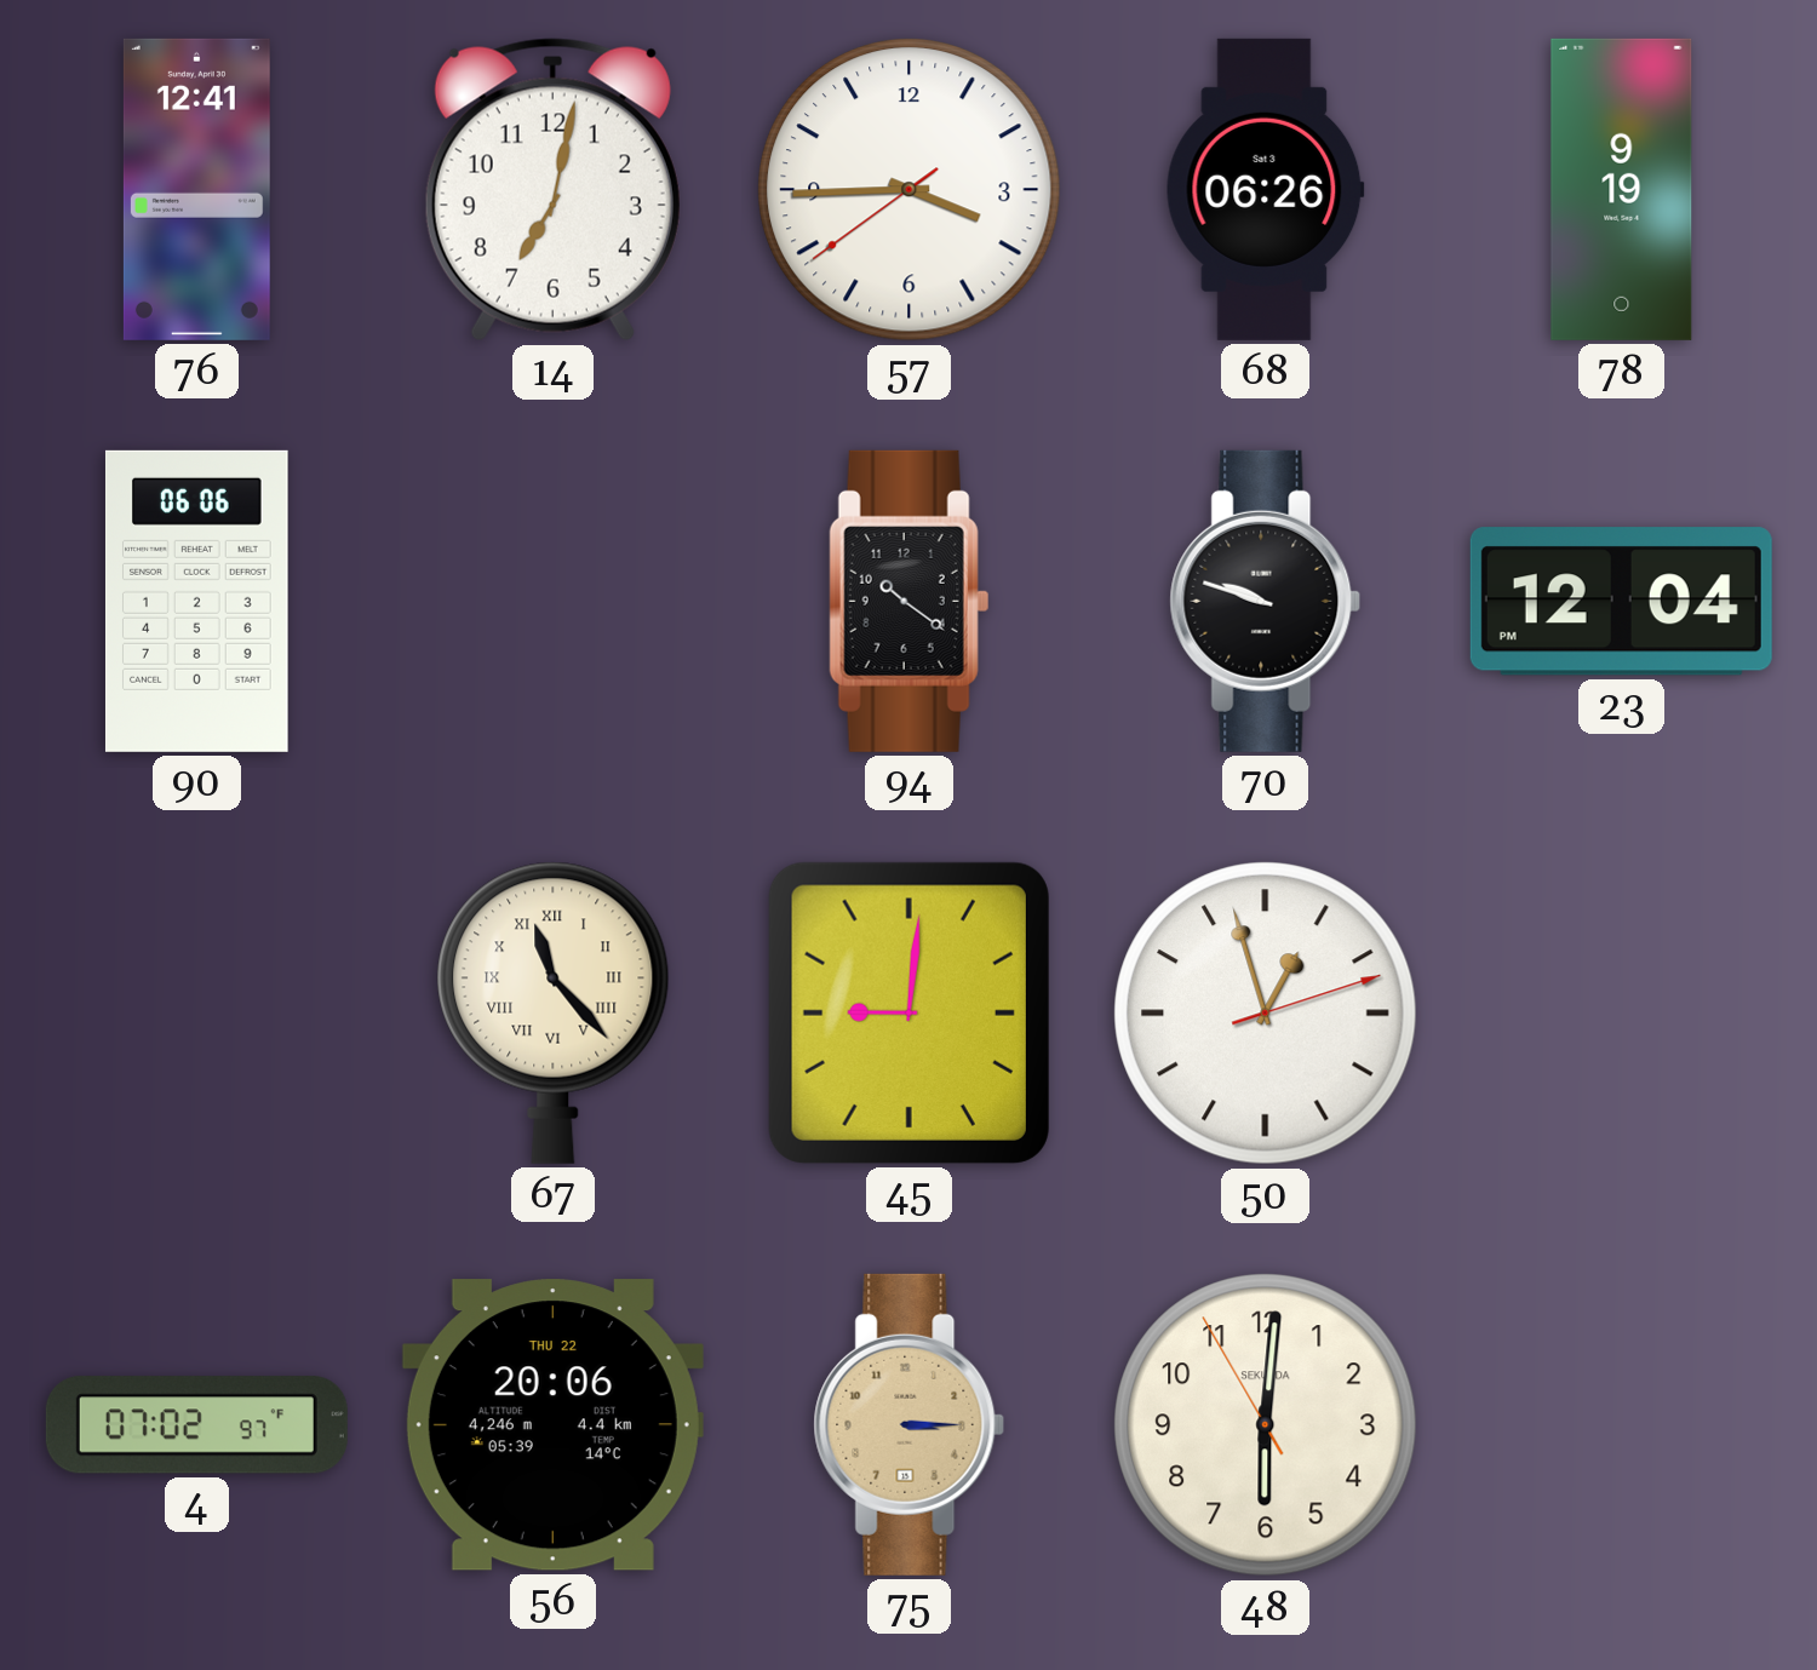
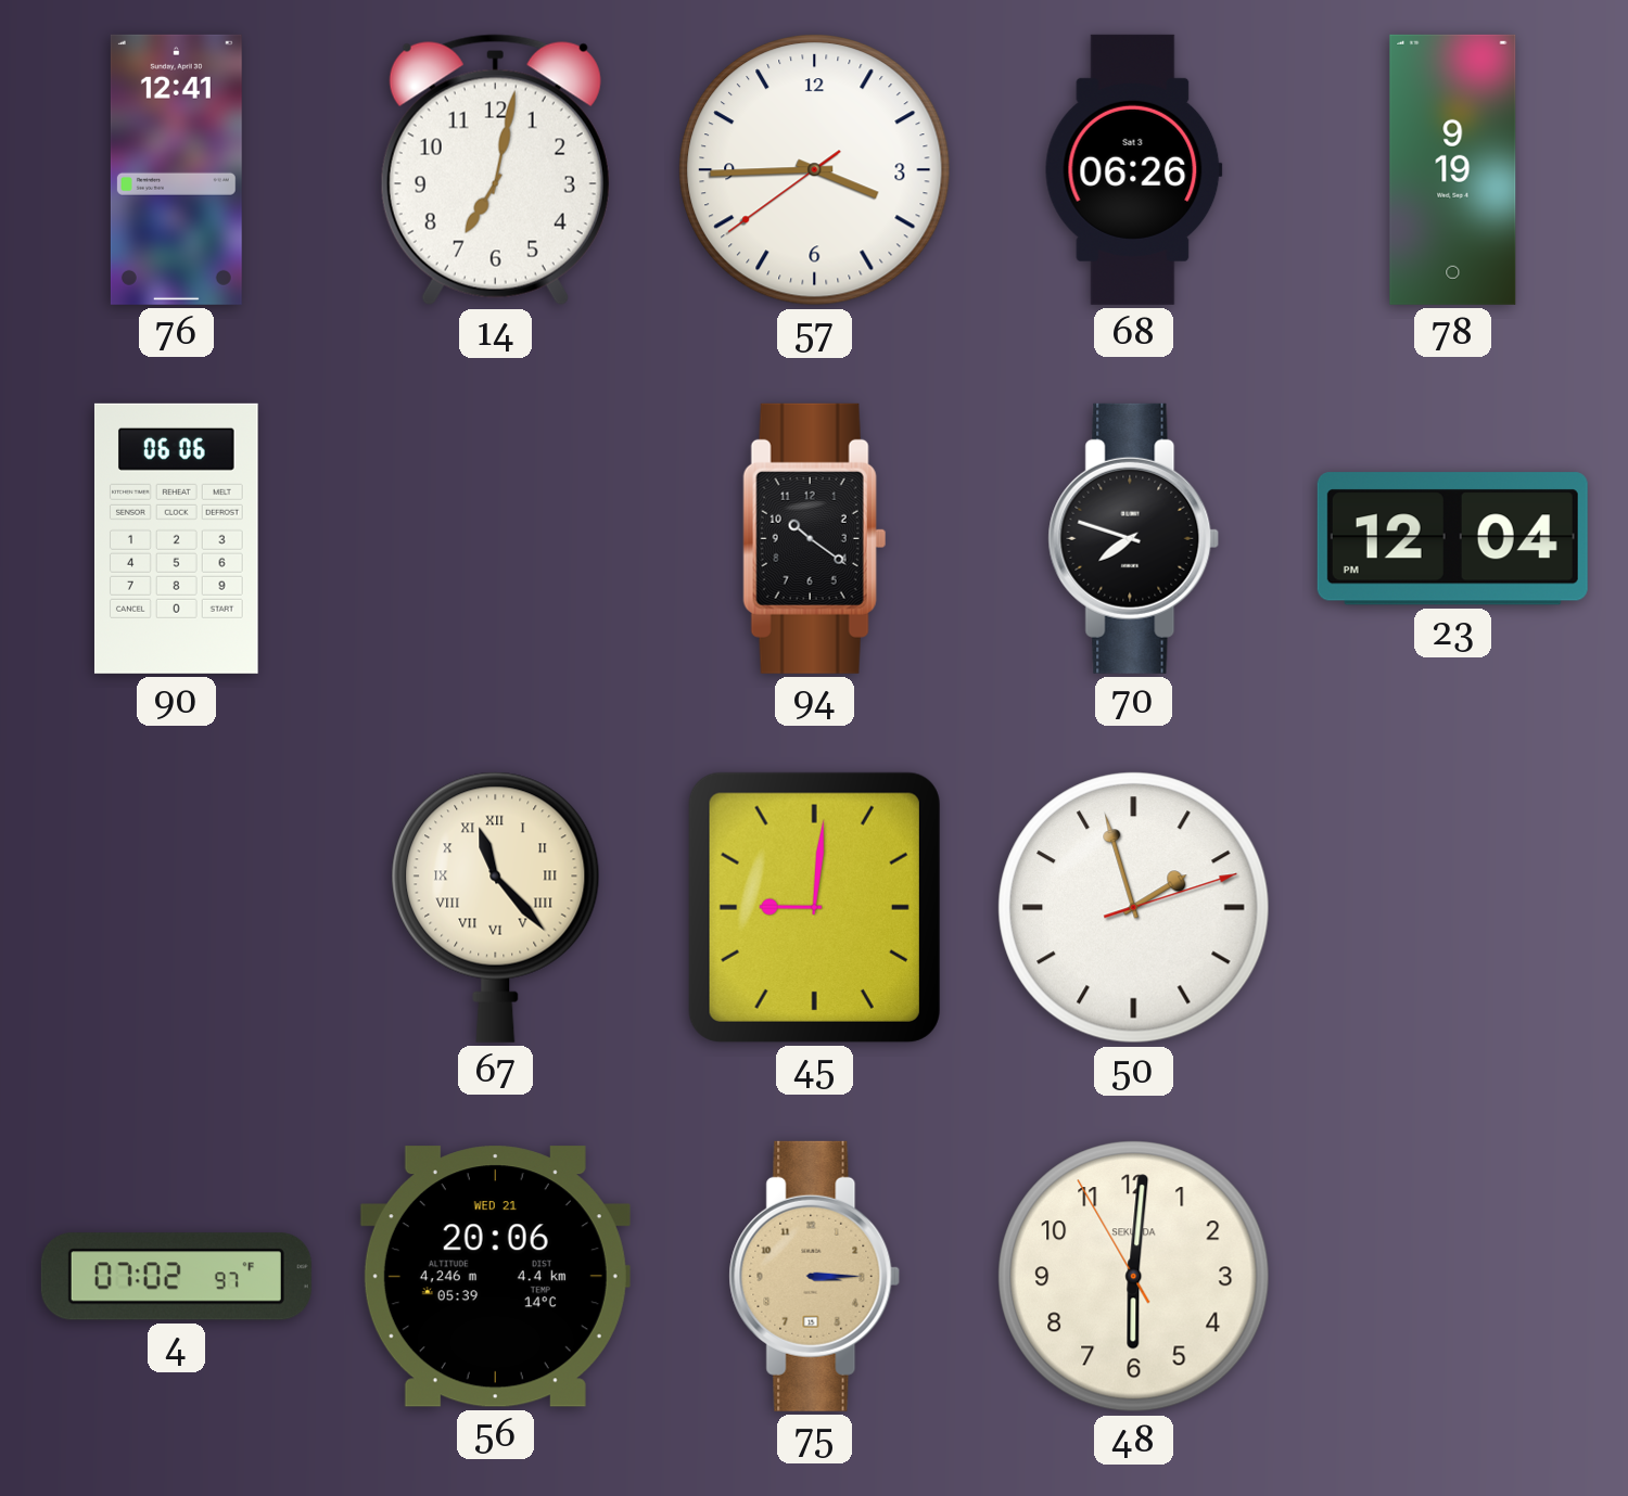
70: 9:48 -> 7:48 (1134, 538)
50: 12:57 -> 1:57 (1134, 908)
56 date: THU 22 -> WED 21 (495, 1277)
